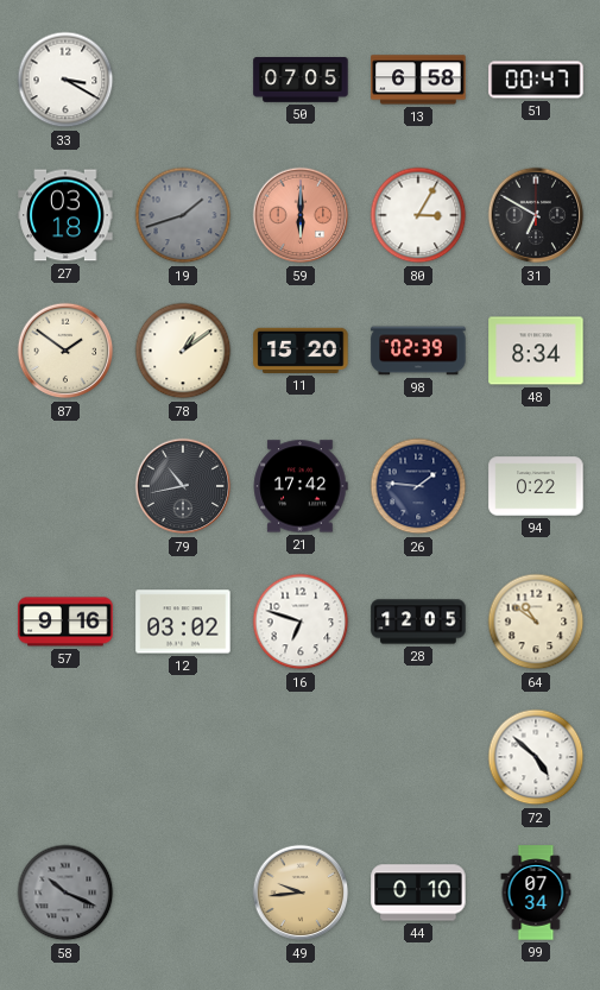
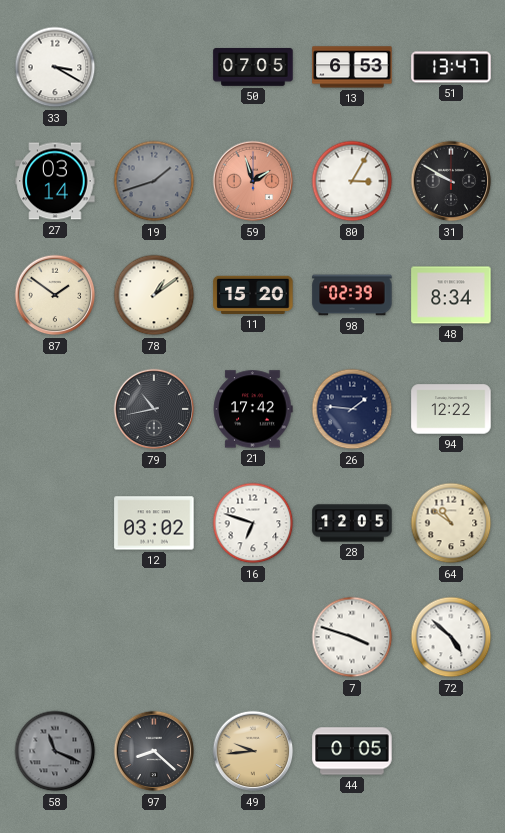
13: 6:58 -> 6:53 (352, 67)
51: 00:47 -> 13:47 (451, 67)
27: 03:18 -> 03:14 (55, 181)
59: 6:00 -> 1:57 (253, 181)
31: 6:50 -> 9:50 (451, 181)
94: 0:22 -> 12:22 (451, 409)
57: 9:16 -> none (65, 622)
7: none -> 3:48 (352, 637)
58: 10:19 -> 11:19 (55, 751)
97: none -> 8:22 (154, 751)
44: 0:10 -> 0:05 (352, 751)
99: 07:34 -> none (536, 893)
